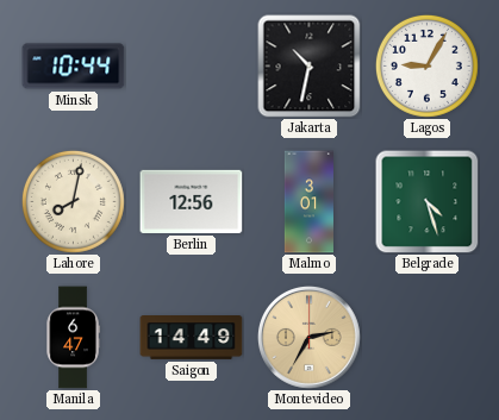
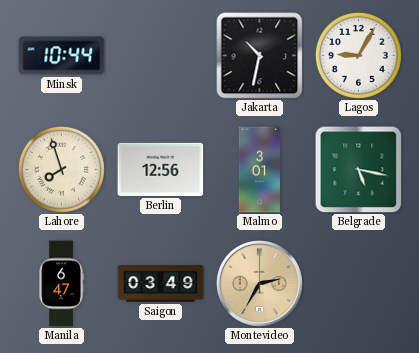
Lahore: 8:02 -> 7:57 (61, 169)
Belgrade: 4:27 -> 5:17 (359, 170)
Saigon: 14:49 -> 03:49 (161, 284)
